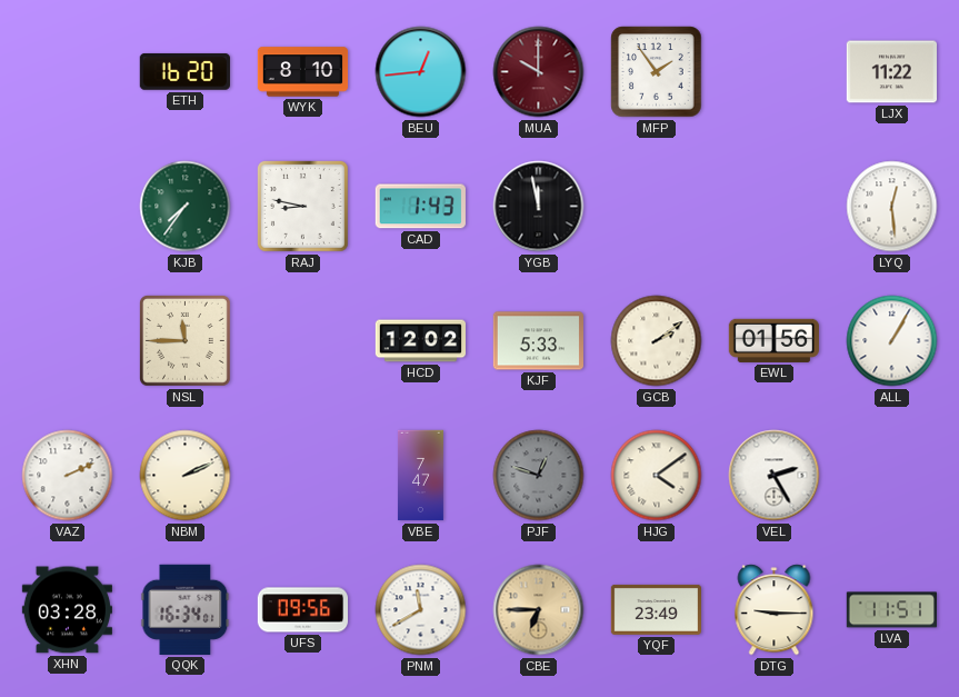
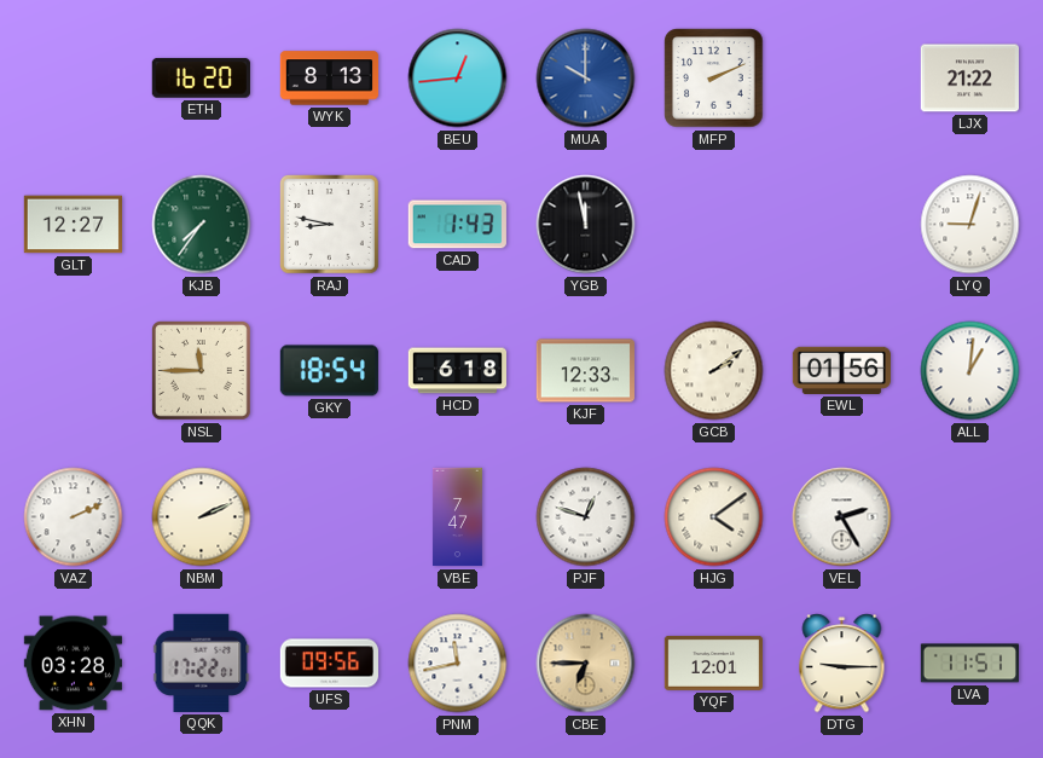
WYK: 8:10 -> 8:13 (330, 79)
MUA dial: burgundy -> blue (586, 79)
MFP: 1:54 -> 2:11 (714, 79)
LJX: 11:22 -> 21:22 (969, 79)
GLT: none -> 12:27 (73, 225)
LYQ: 12:29 -> 9:03 (970, 225)
GKY: none -> 18:54 (329, 371)
HCD: 12:02 -> 6:18 (458, 371)
KJF: 5:33 -> 12:33 (585, 371)
ALL: 1:05 -> 1:01 (970, 371)
PJF dial: grey -> white (586, 517)
QQK: 16:34 -> 17:22 (202, 662)
PNM: 11:40 -> 11:43 (458, 664)
YQF: 23:49 -> 12:01 (713, 662)
